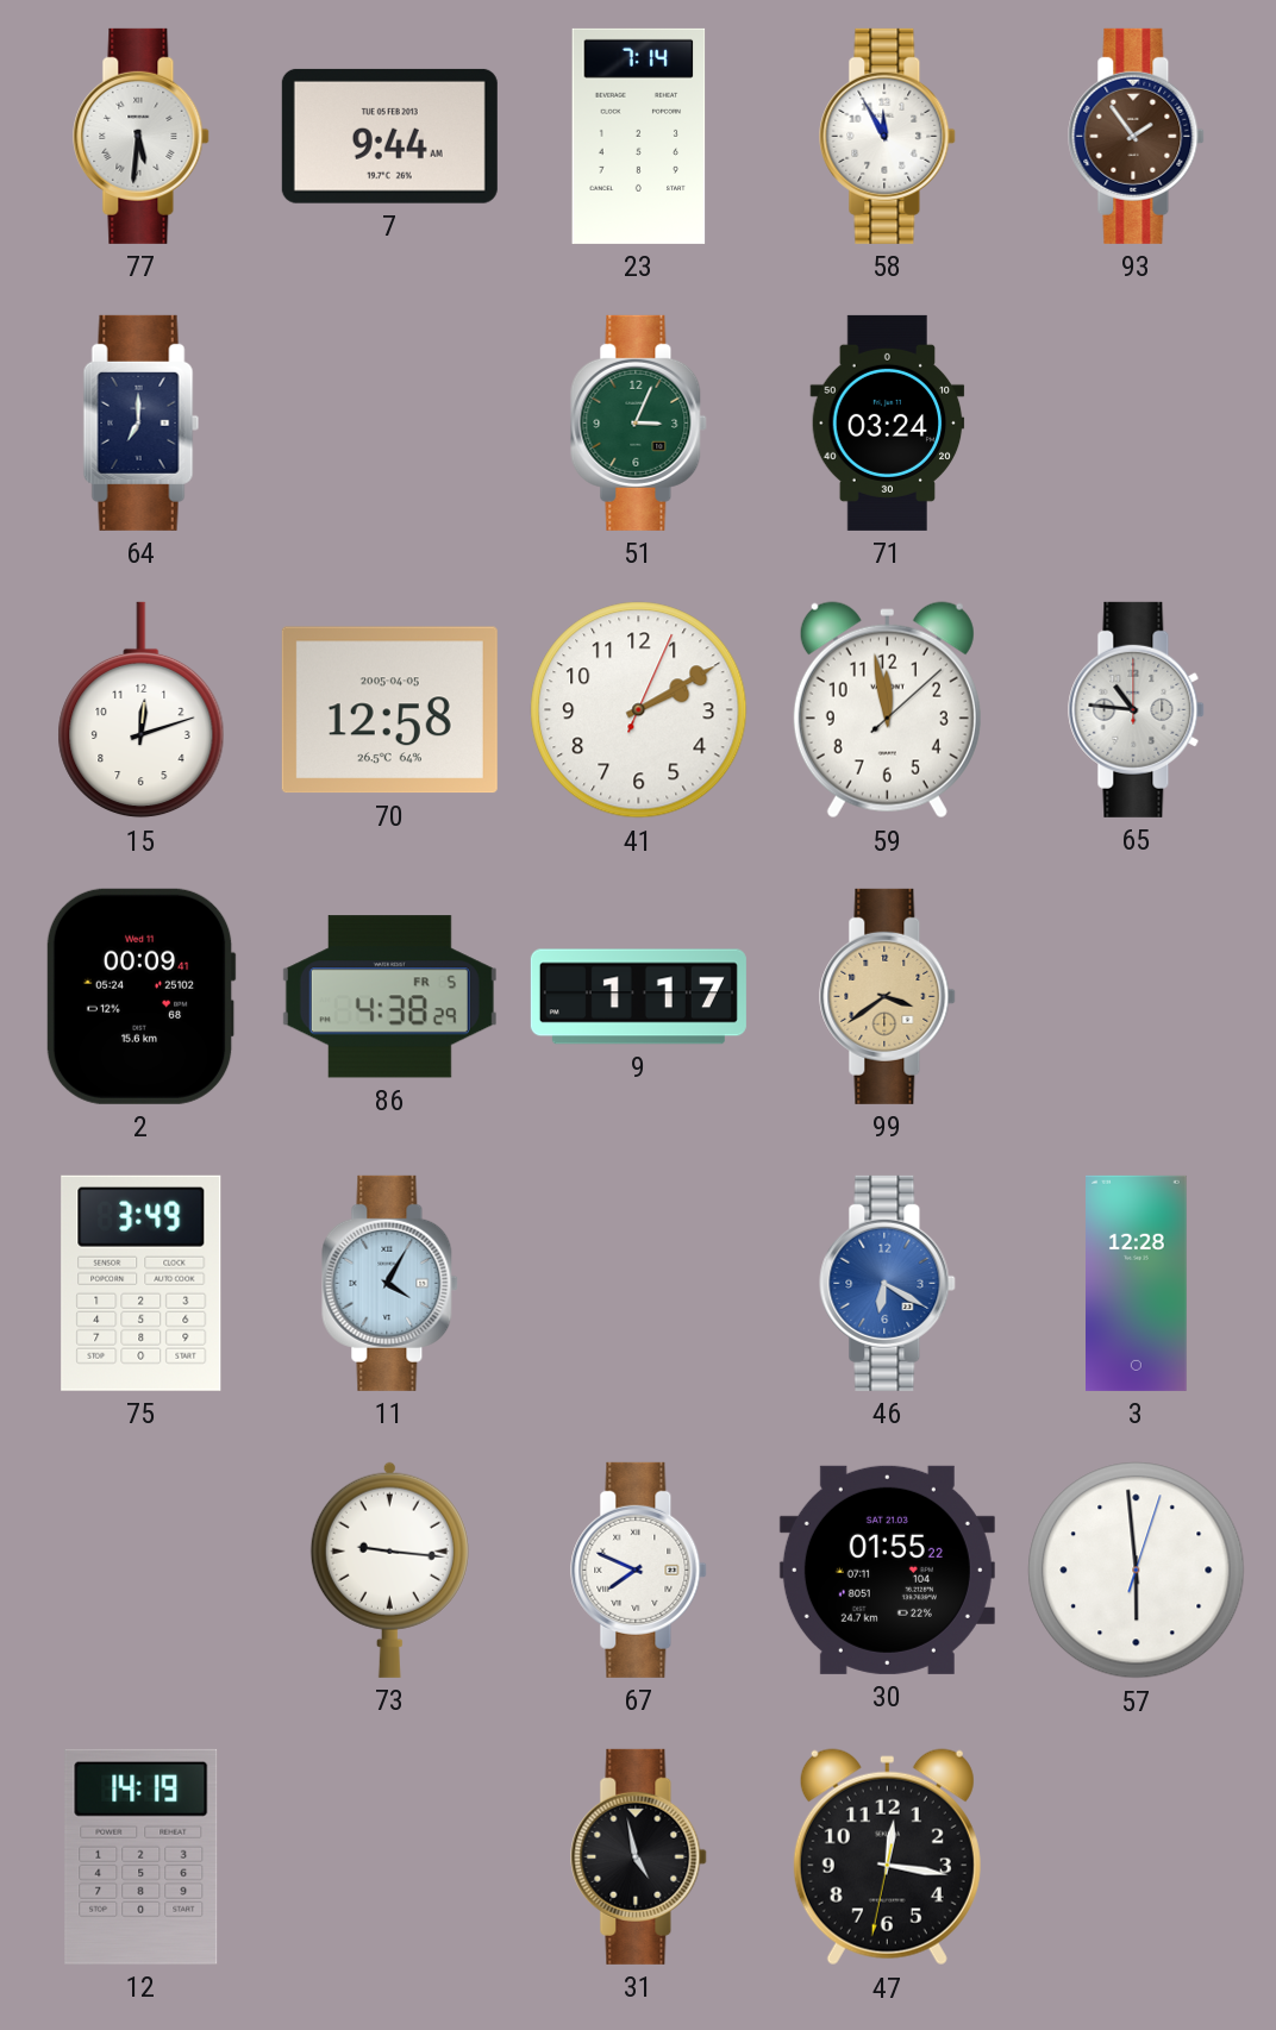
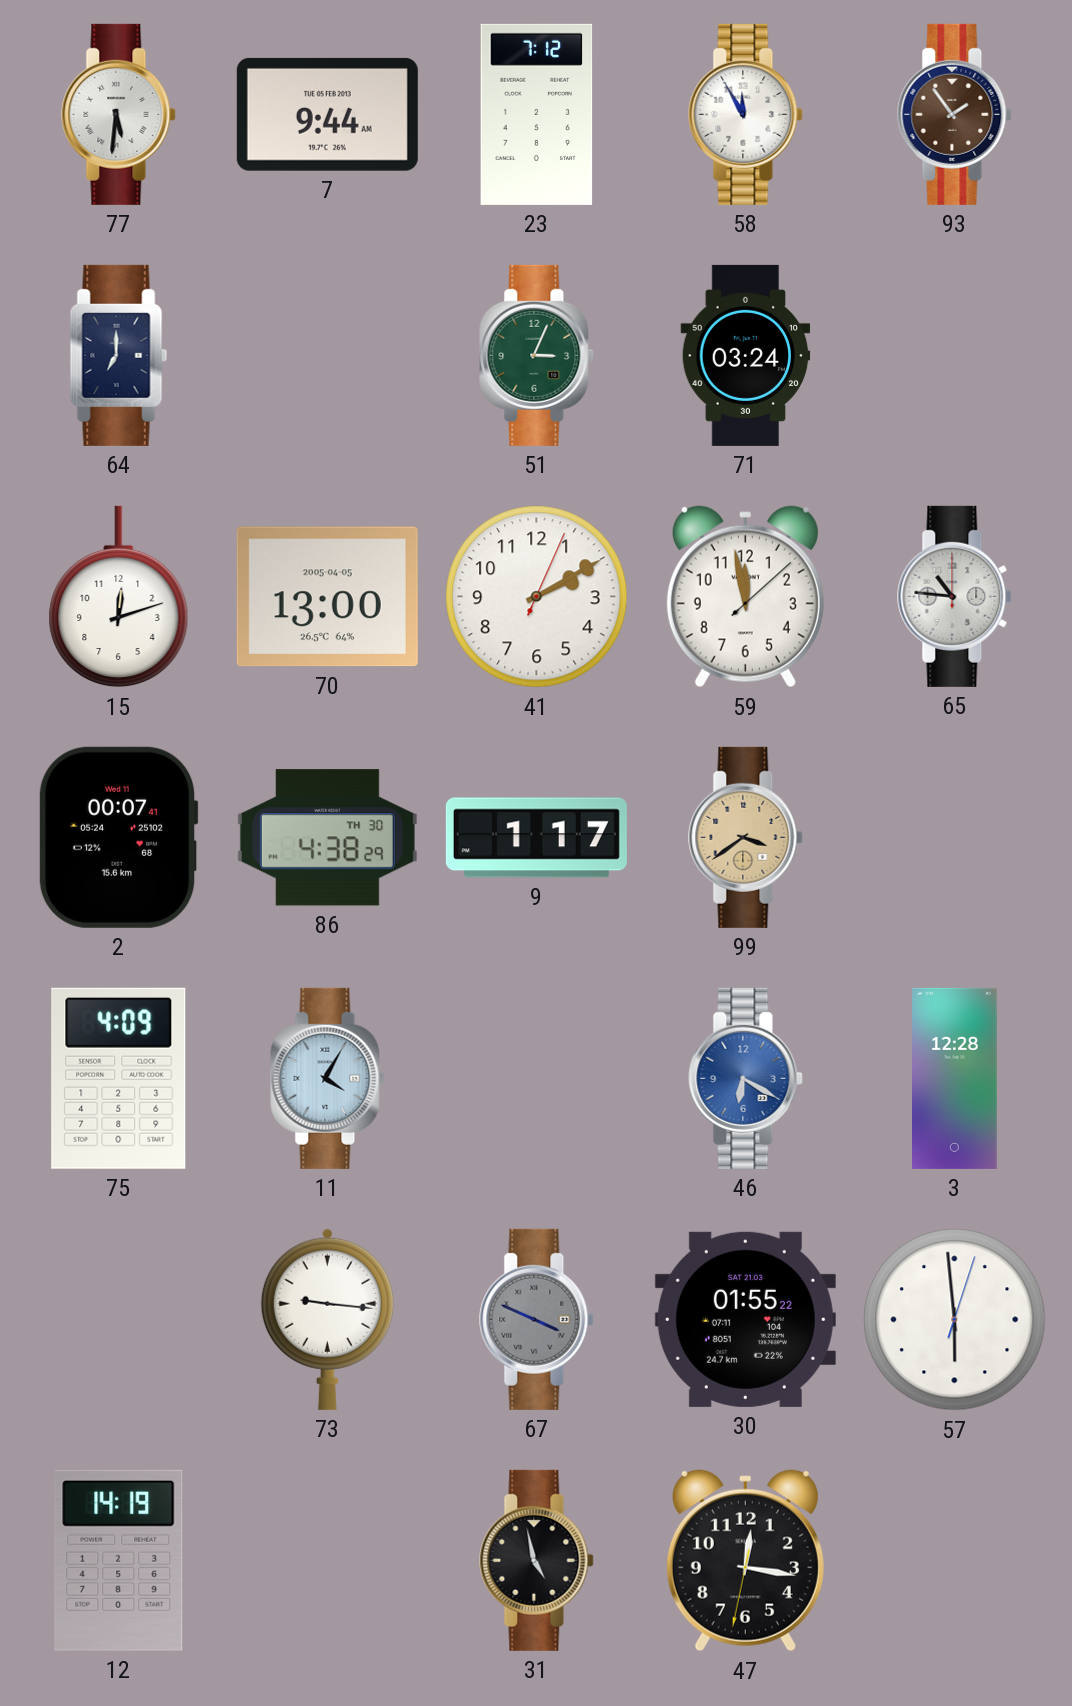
23: 7:14 -> 7:12 (537, 114)
70: 12:58 -> 13:00 (327, 597)
2: 00:09 -> 00:07 (118, 837)
86 date: FR 5 -> TH 30 (327, 838)
75: 3:49 -> 4:09 (119, 1078)
67: 7:49 -> 3:49 (537, 1319)
67 dial: white -> grey (537, 1319)
